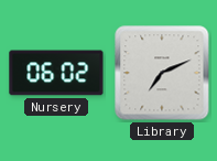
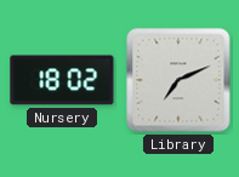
Nursery: 06:02 -> 18:02 (62, 80)
